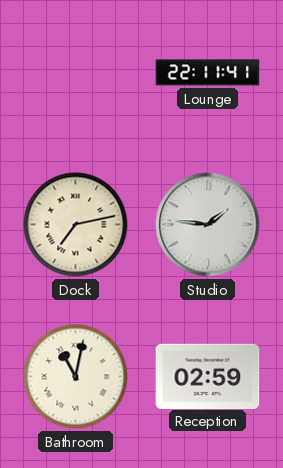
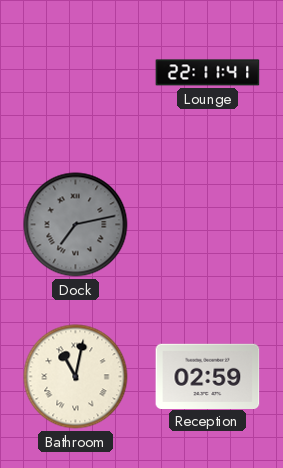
Dock dial: cream -> grey (76, 225)
Studio: 1:46 -> none (208, 225)
